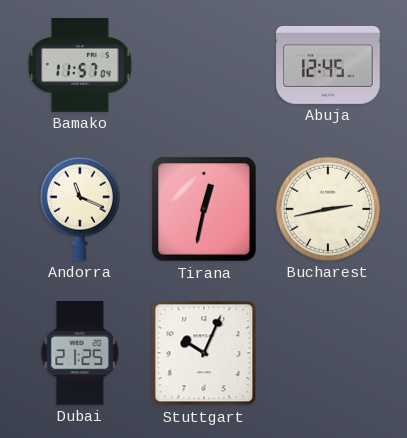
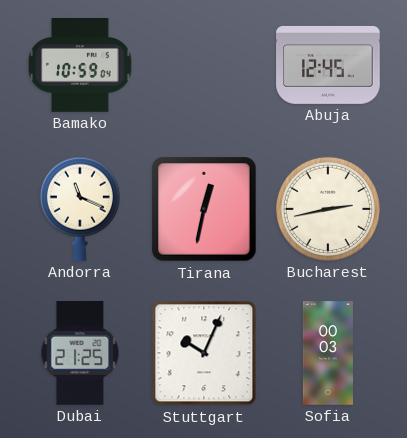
Bamako: 11:57 -> 10:59 (80, 66)
Sofia: none -> 00:03 (328, 353)
